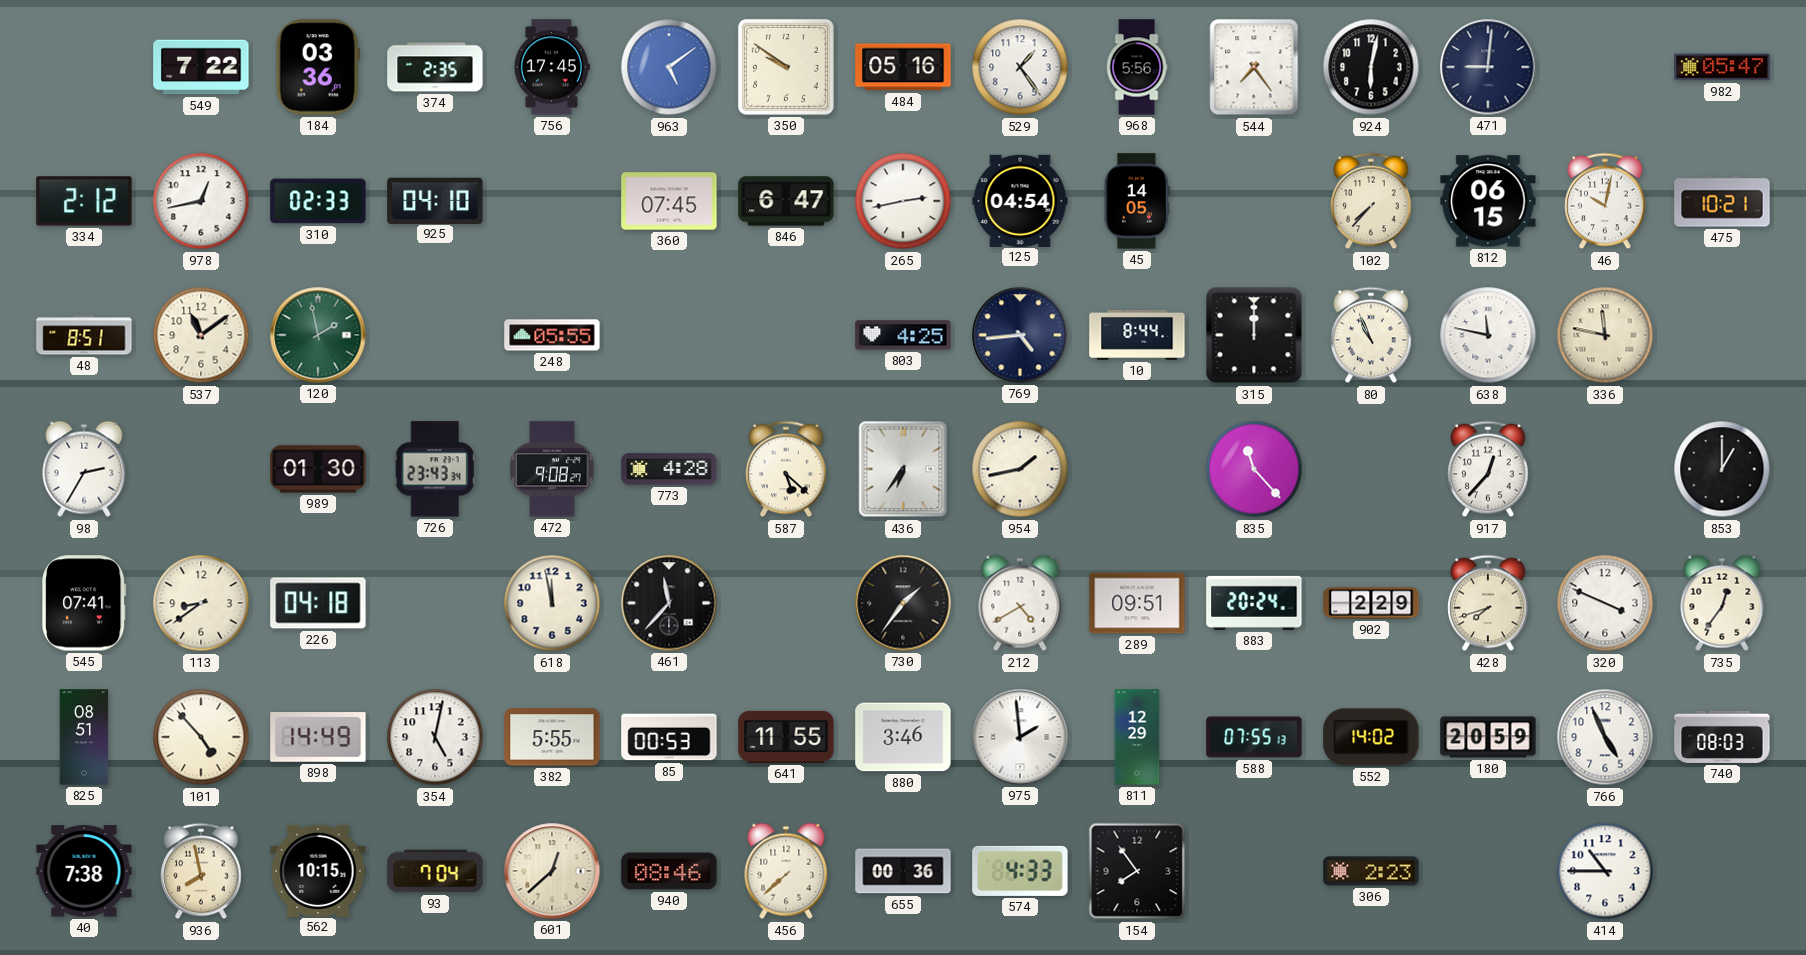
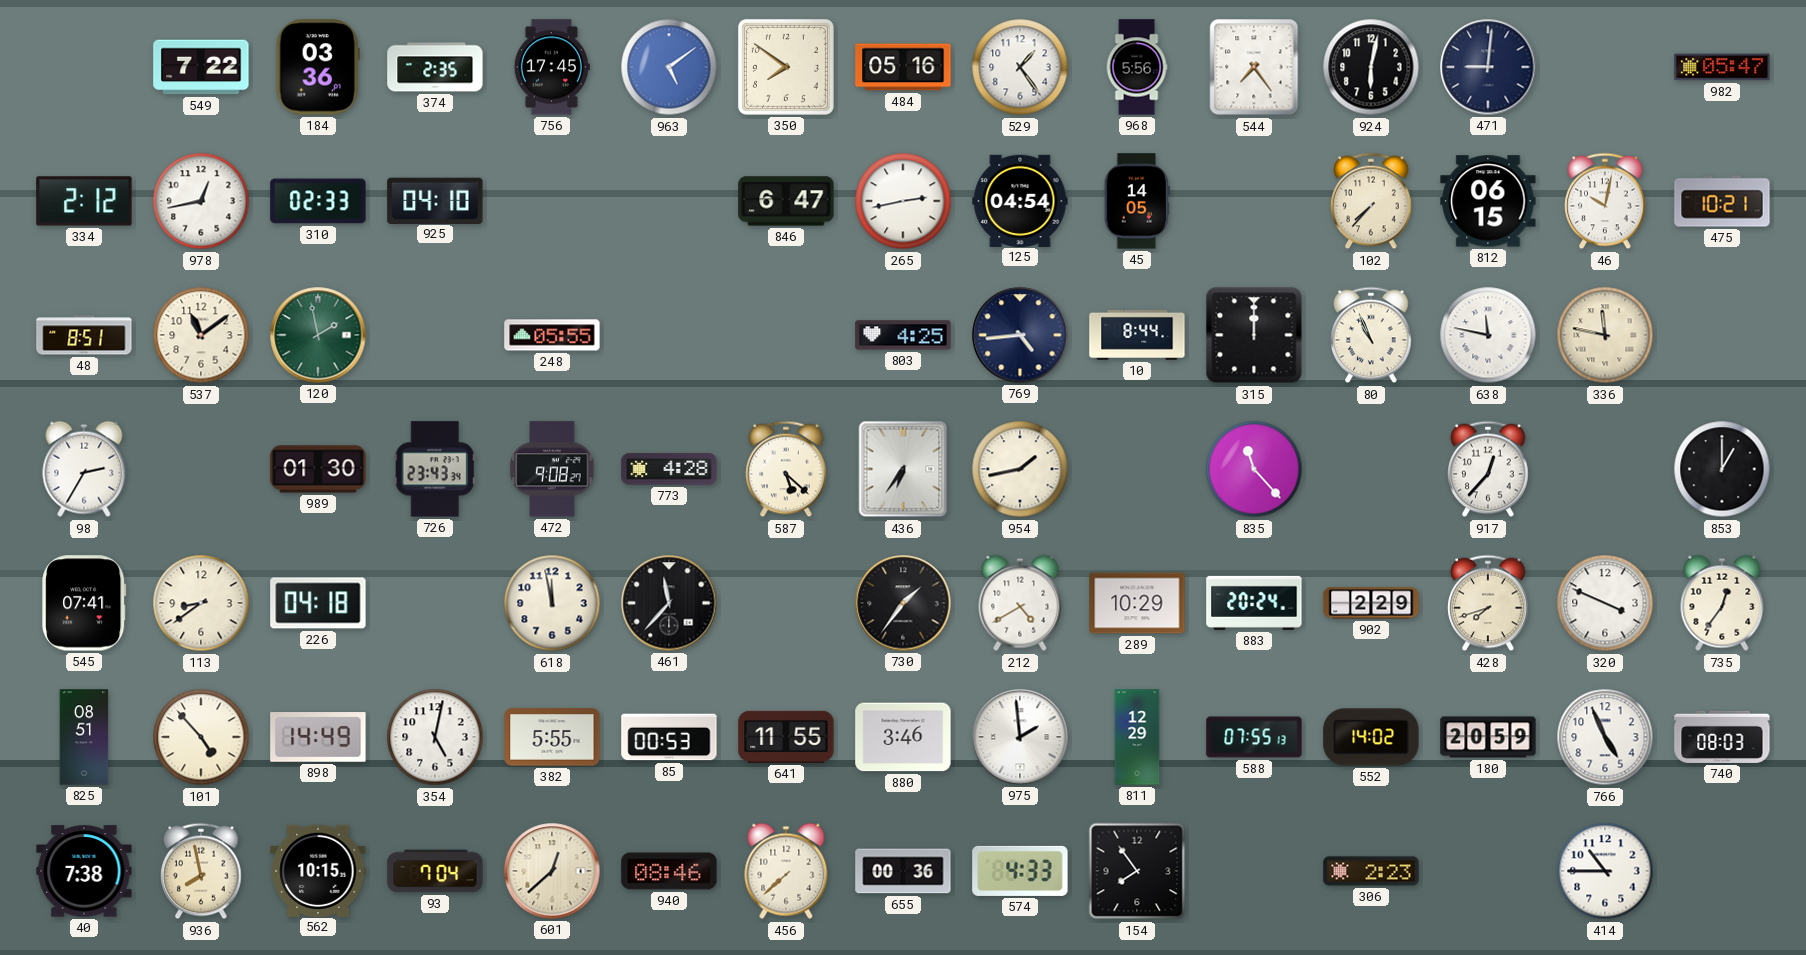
350: 9:51 -> 7:51 (786, 67)
360: 07:45 -> none (669, 201)
289: 09:51 -> 10:29 (1137, 603)
